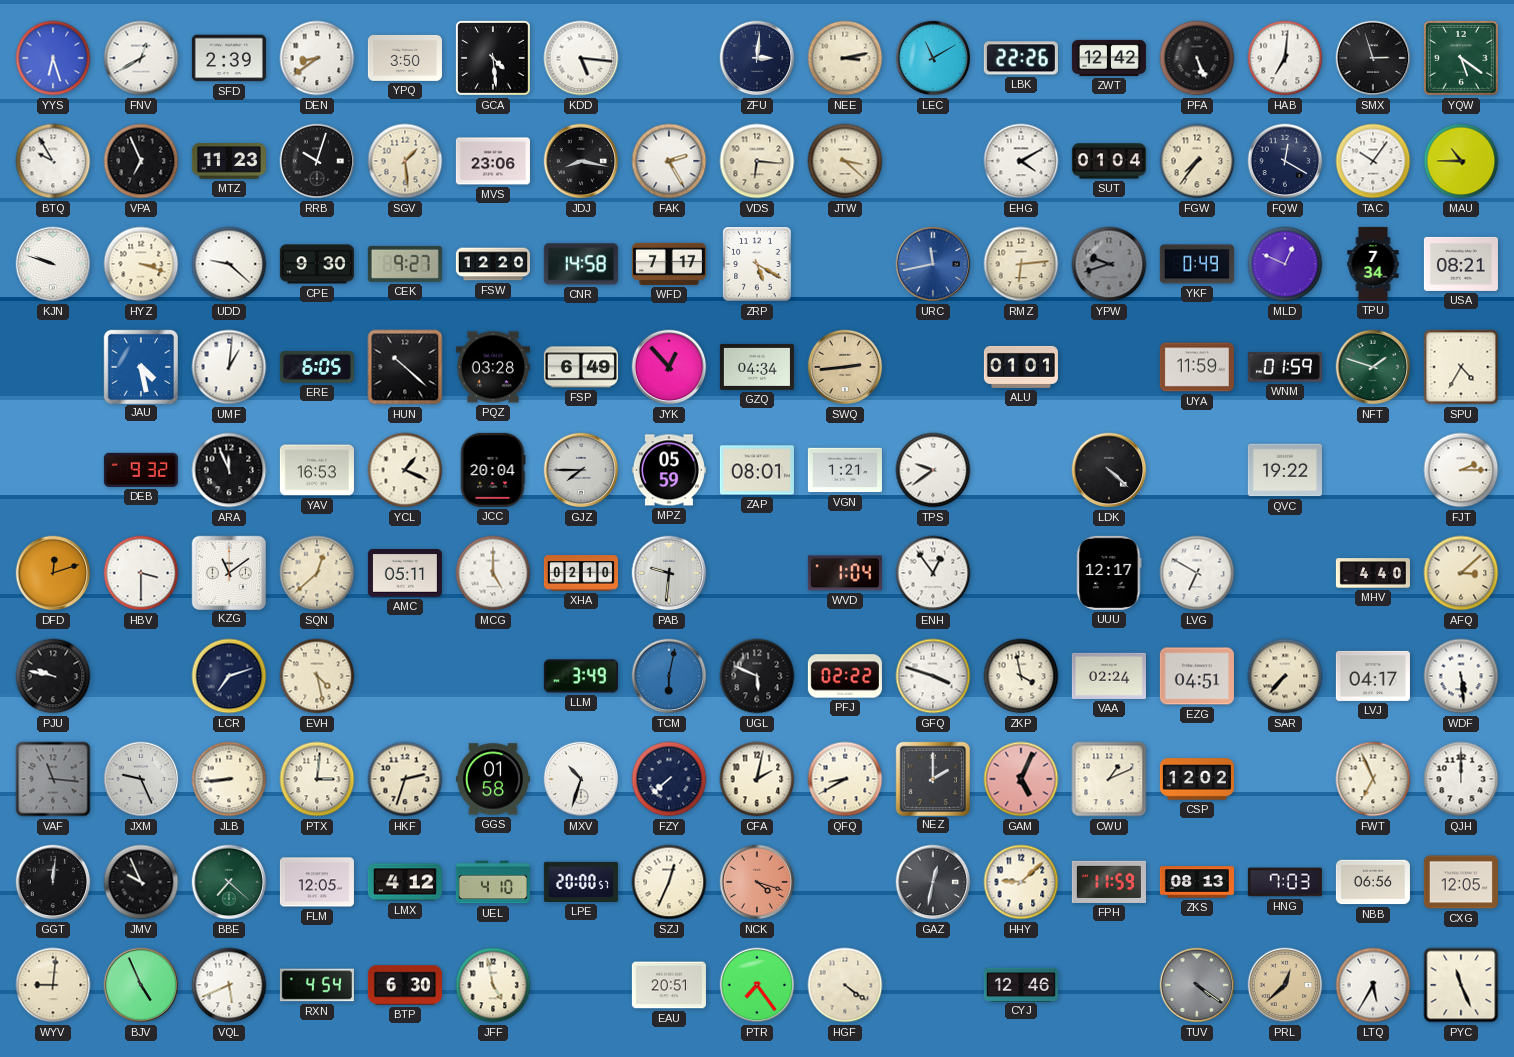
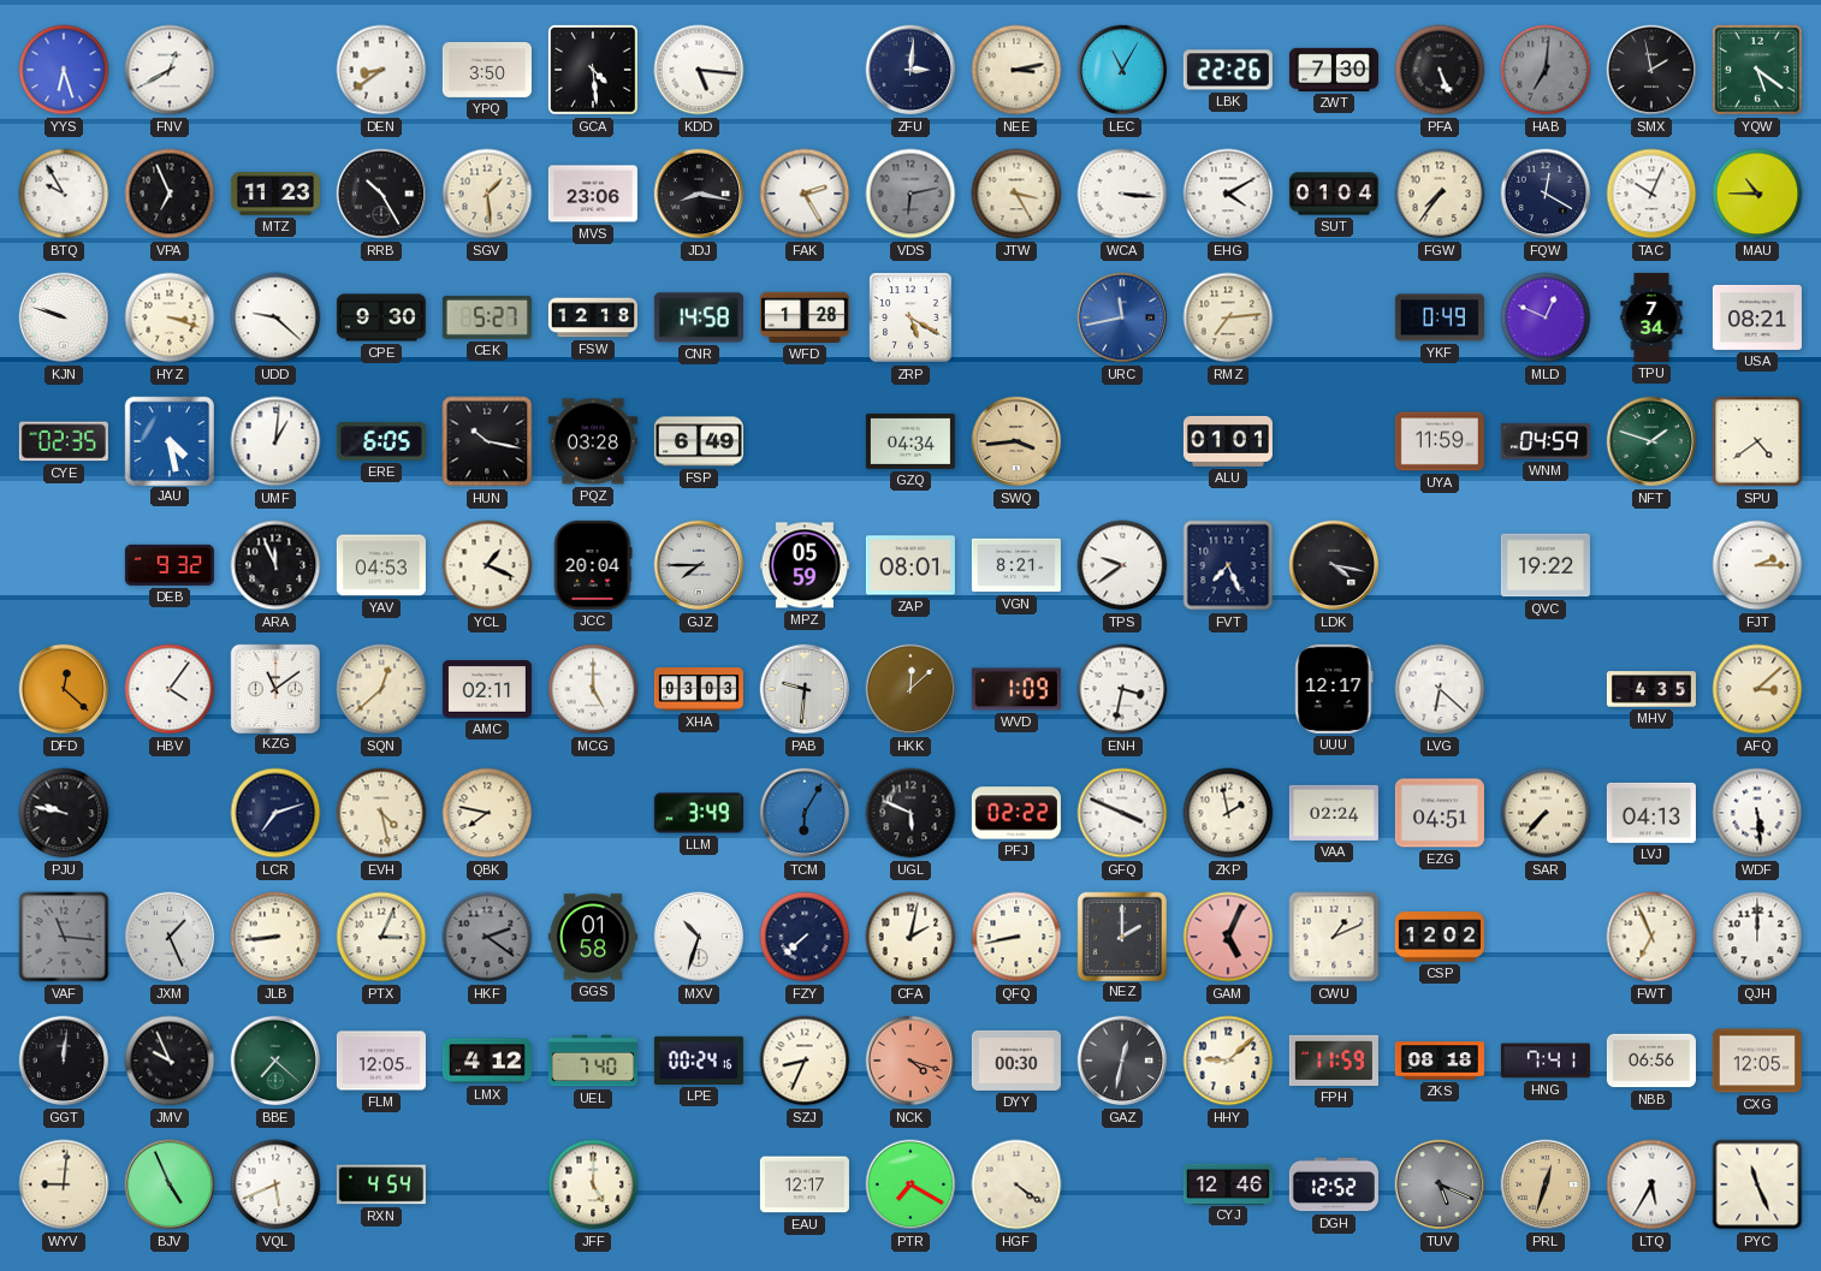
SFD: 2:39 -> none (229, 58)
LEC: 11:10 -> 11:05 (1122, 70)
ZWT: 12:42 -> 7:30 (1334, 70)
HAB dial: white -> grey (1546, 70)
SMX: 2:57 -> 1:58 (1651, 70)
RRB: 10:03 -> 10:25 (381, 194)
VDS: 6:16 -> 6:13 (910, 194)
VDS dial: cream -> grey (910, 194)
JTW: 3:22 -> 3:25 (1016, 194)
WCA: none -> 3:16 (1122, 194)
TAC: 10:06 -> 10:04 (1651, 194)
CEK: 9:27 -> 5:27 (487, 317)
FSW: 12:20 -> 12:18 (593, 317)
WFD: 7:17 -> 1:28 (805, 317)
RMZ: 6:14 -> 7:14 (1228, 317)
YPW: 9:42 -> none (1109, 264)
CYE: none -> 02:35 (64, 441)
HUN: 10:22 -> 10:17 (487, 441)
JYK: 12:53 -> none (669, 367)
SWQ: 2:44 -> 3:44 (1016, 441)
WNM: 01:59 -> 04:59 (1546, 441)
SPU: 4:35 -> 4:39 (1757, 441)
YAV: 16:53 -> 04:53 (381, 565)
VGN: 1:21 -> 8:21 (1016, 565)
FVT: none -> 7:26 (1228, 565)
LDK: 4:22 -> 4:17 (1334, 565)
DFD: 12:12 -> 12:22 (64, 689)
HBV: 3:30 -> 4:06 (170, 689)
AMC: 05:11 -> 02:11 (487, 690)
XHA: 02:10 -> 03:03 (699, 689)
HKK: none -> 12:08 (910, 689)
WVD: 1:04 -> 1:09 (1016, 689)
ENH: 12:54 -> 3:32 (1122, 689)
LVG: 6:50 -> 6:22 (1440, 689)
MHV: 4:40 -> 4:35 (1651, 689)
QBK: none -> 7:47 (487, 813)
TCM: 6:02 -> 6:05 (805, 813)
GFQ: 3:48 -> 3:49 (1122, 813)
ZKP: 3:58 -> 1:58 (1228, 813)
LVJ: 04:17 -> 04:13 (1651, 813)
JXM: 9:26 -> 1:26 (170, 937)
PTX: 3:01 -> 3:04 (381, 937)
HKF: 2:33 -> 2:21 (487, 937)
HKF dial: cream -> grey (487, 937)
QFQ: 8:40 -> 8:43 (1016, 937)
UEL: 4:10 -> 7:40 (593, 1061)
LPE: 20:00 -> 00:24 (699, 1061)
SZJ: 12:34 -> 8:34 (805, 1061)
DYY: none -> 00:30 (1016, 1061)
ZKS: 08:13 -> 08:18 (1440, 1061)
HNG: 7:03 -> 7:41 (1546, 1061)
BTP: 6:30 -> none (405, 985)
JFF: 4:58 -> 5:00 (593, 1184)
EAU: 20:51 -> 12:17 (805, 1184)
PTR: 7:24 -> 7:20 (910, 1184)
DGH: none -> 12:52 (1334, 1184)
TUV: 4:21 -> 5:19 (1440, 1184)
PRL: 12:38 -> 12:33 (1546, 1184)
